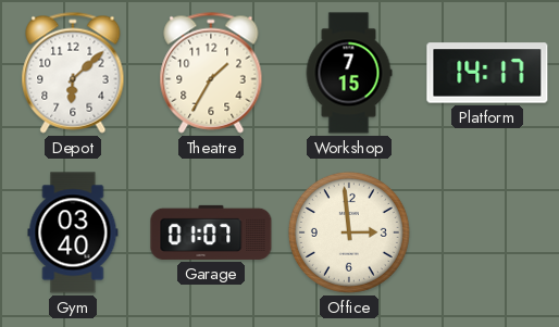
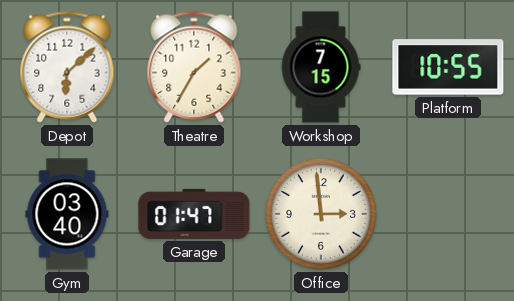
Platform: 14:17 -> 10:55 (448, 67)
Garage: 01:07 -> 01:47 (194, 214)
